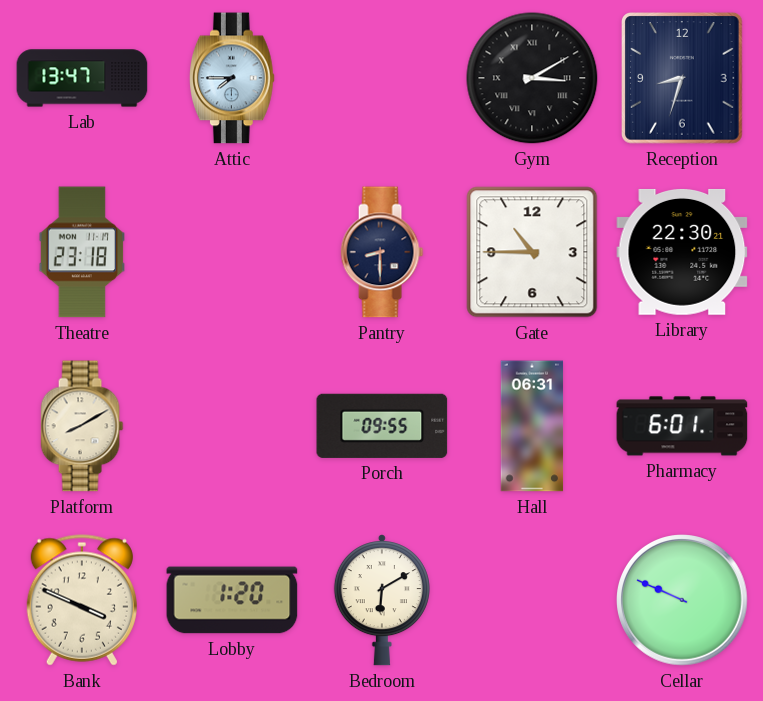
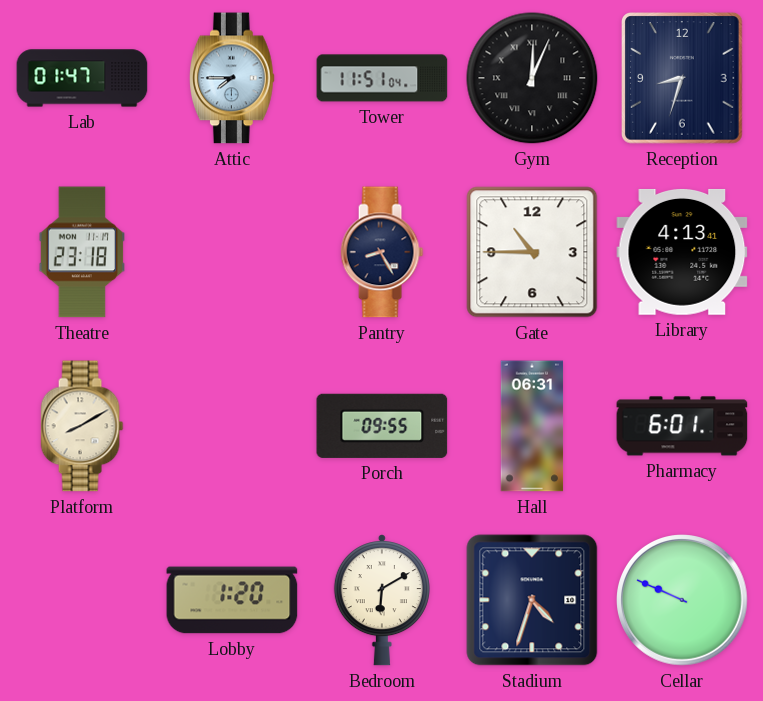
Lab: 13:47 -> 01:47 (82, 78)
Tower: none -> 11:51 (382, 78)
Gym: 3:10 -> 12:04 (532, 78)
Pantry: 8:30 -> 8:25 (382, 252)
Library: 22:30 -> 4:13 (682, 252)
Bank: 3:49 -> none (82, 600)
Stadium: none -> 4:33 (532, 600)
